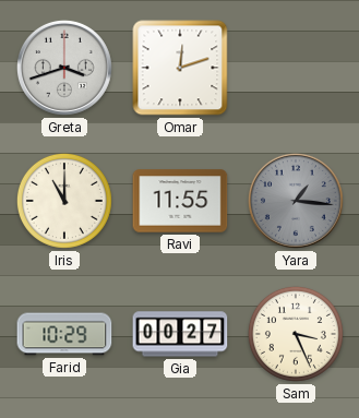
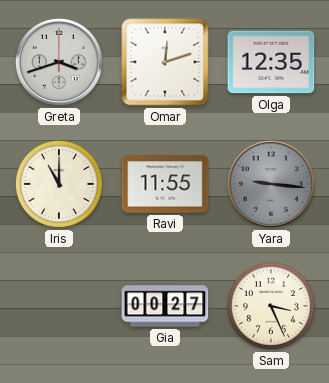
Olga: none -> 12:35 (271, 62)
Yara: 1:16 -> 9:16 (271, 184)
Farid: 10:29 -> none (64, 334)
